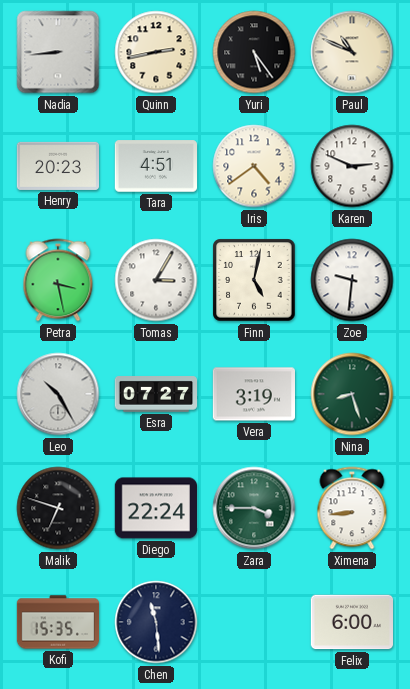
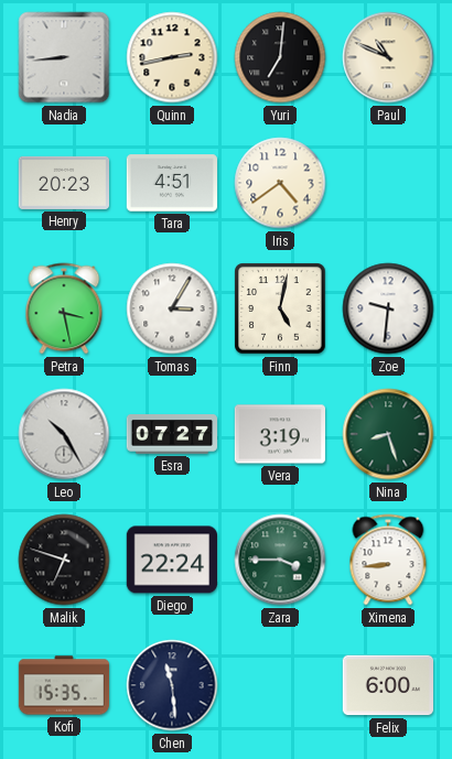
Yuri: 5:24 -> 7:01 (280, 57)
Karen: 2:49 -> none (352, 166)
